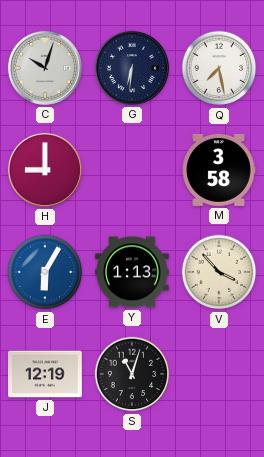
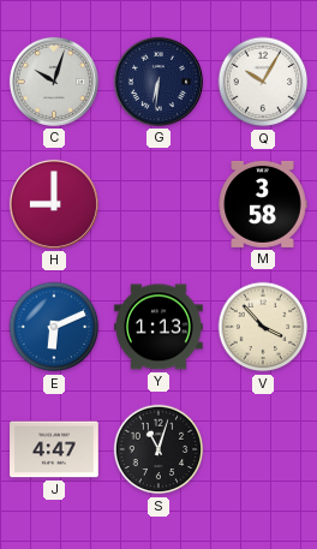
Q: 7:28 -> 10:05 (263, 82)
E: 6:05 -> 6:11 (54, 327)
J: 12:19 -> 4:47 (54, 449)
